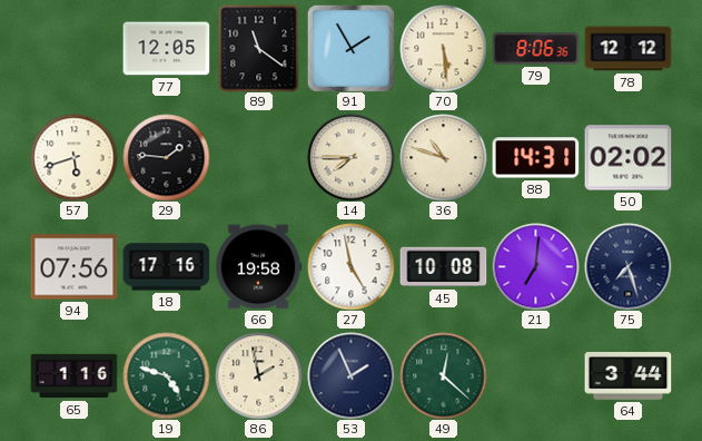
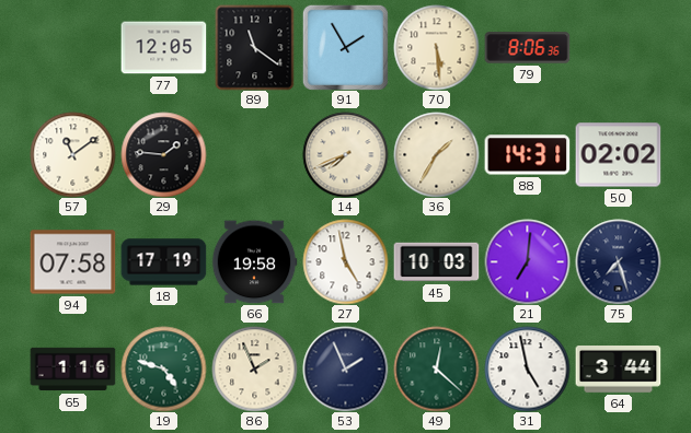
78: 12:12 -> none (627, 49)
57: 5:42 -> 11:09 (72, 154)
14: 7:45 -> 7:41 (345, 154)
36: 10:48 -> 1:35 (436, 154)
94: 07:56 -> 07:58 (72, 262)
18: 17:16 -> 17:19 (163, 262)
45: 10:08 -> 10:03 (436, 262)
86: 1:58 -> 1:56 (254, 368)
31: none -> 4:58 (527, 368)
